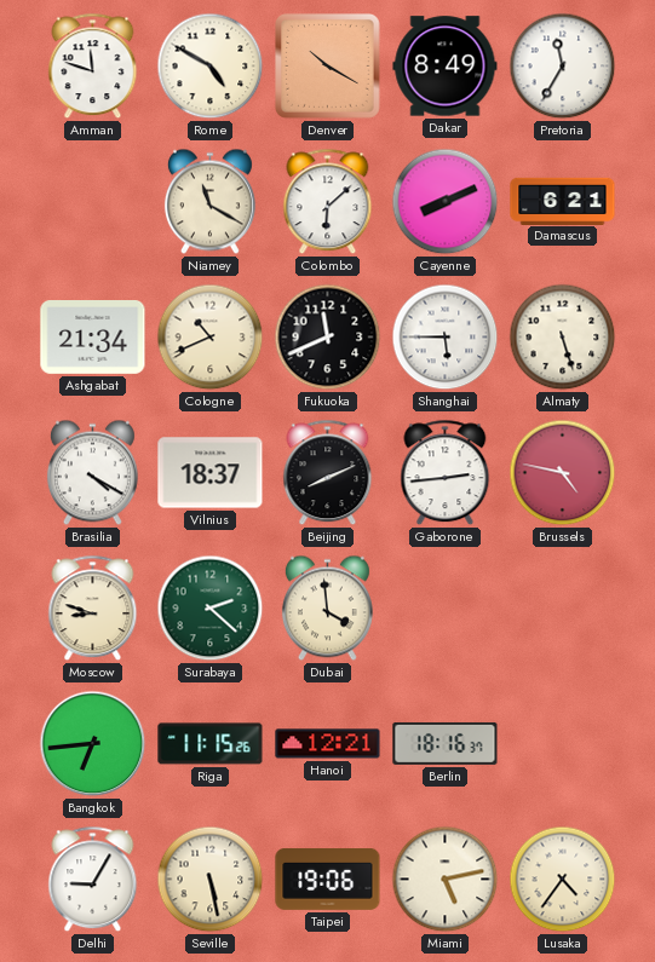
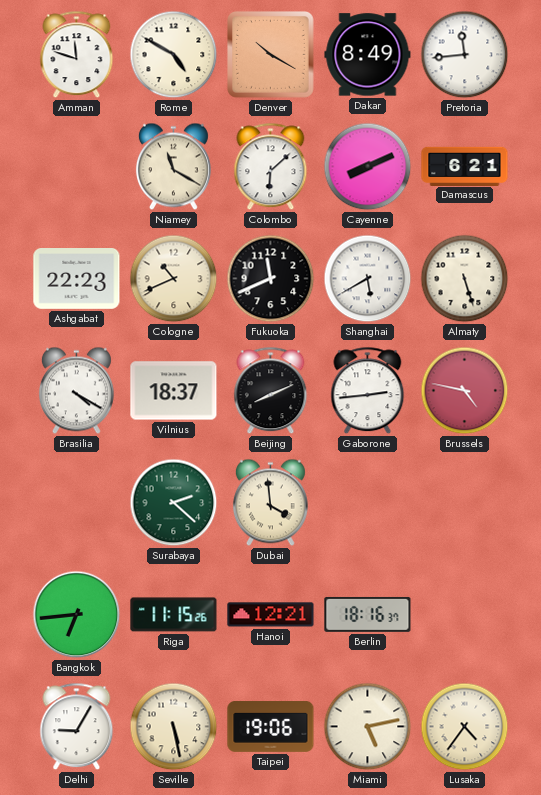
Pretoria: 11:35 -> 11:44 (465, 55)
Ashgabat: 21:34 -> 22:23 (77, 279)
Shanghai: 5:45 -> 5:40 (368, 279)
Moscow: 8:48 -> none (93, 609)
